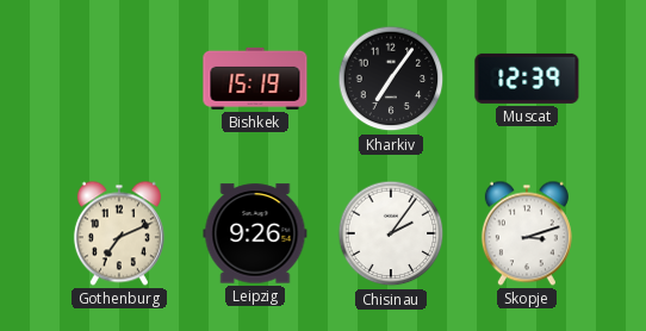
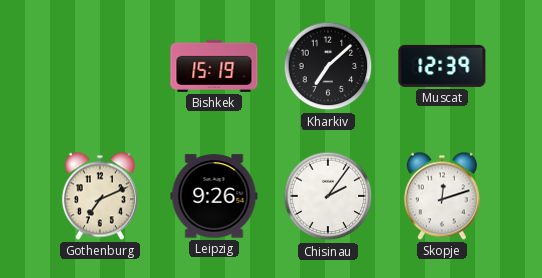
Kharkiv: 7:06 -> 7:08 (328, 66)
Skopje: 3:12 -> 12:12 (442, 196)
